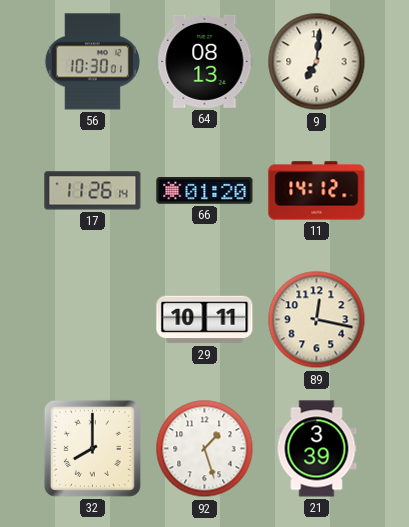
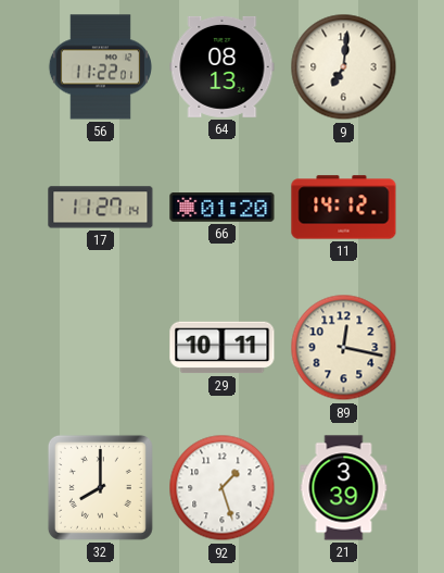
56: 10:30 -> 11:22 (100, 67)
17: 11:26 -> 11:27 (101, 208)
